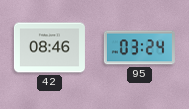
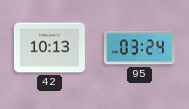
42: 08:46 -> 10:13 (49, 48)
